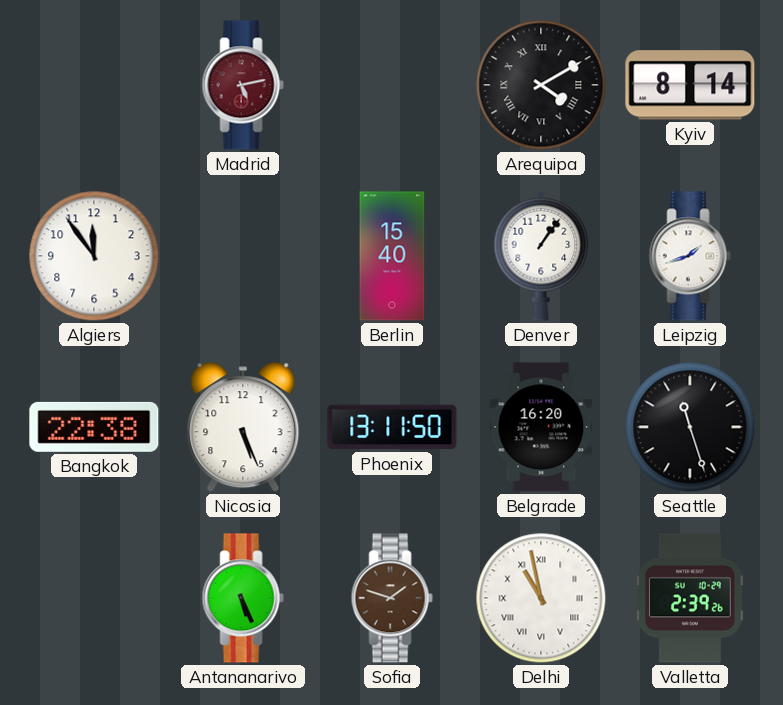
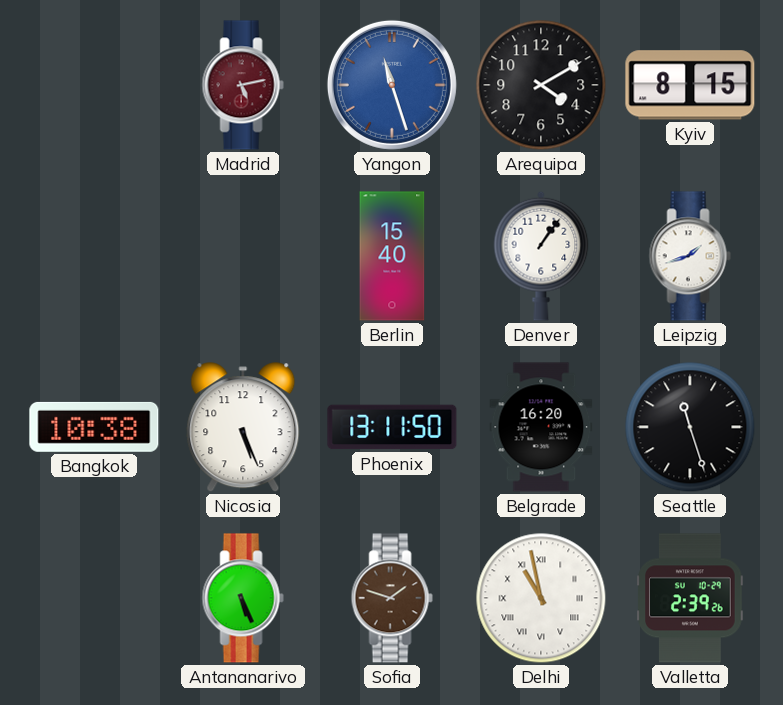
Yangon: none -> 11:27 (392, 85)
Arequipa numerals: Roman -> Arabic (541, 85)
Kyiv: 8:14 -> 8:15 (690, 85)
Algiers: 11:54 -> none (94, 256)
Bangkok: 22:38 -> 10:38 (94, 427)
